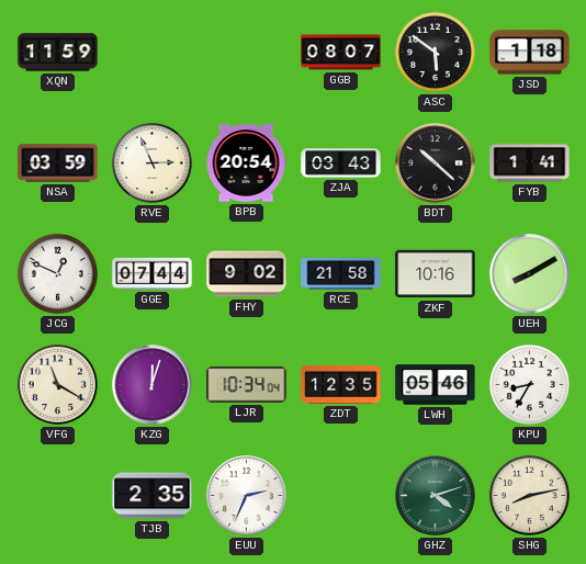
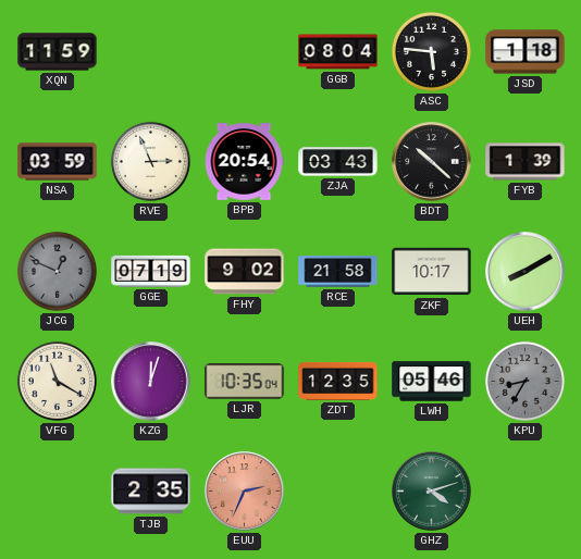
GGB: 08:07 -> 08:04 (338, 52)
ASC: 5:51 -> 5:46 (431, 51)
FYB: 1:41 -> 1:39 (526, 162)
JCG dial: white -> grey (57, 271)
GGE: 07:44 -> 07:19 (151, 271)
ZKF: 10:16 -> 10:17 (432, 272)
LJR: 10:34 -> 10:35 (245, 382)
KPU dial: white -> grey (524, 381)
EUU dial: white -> salmon (245, 492)
SHG: 8:13 -> none (529, 495)
